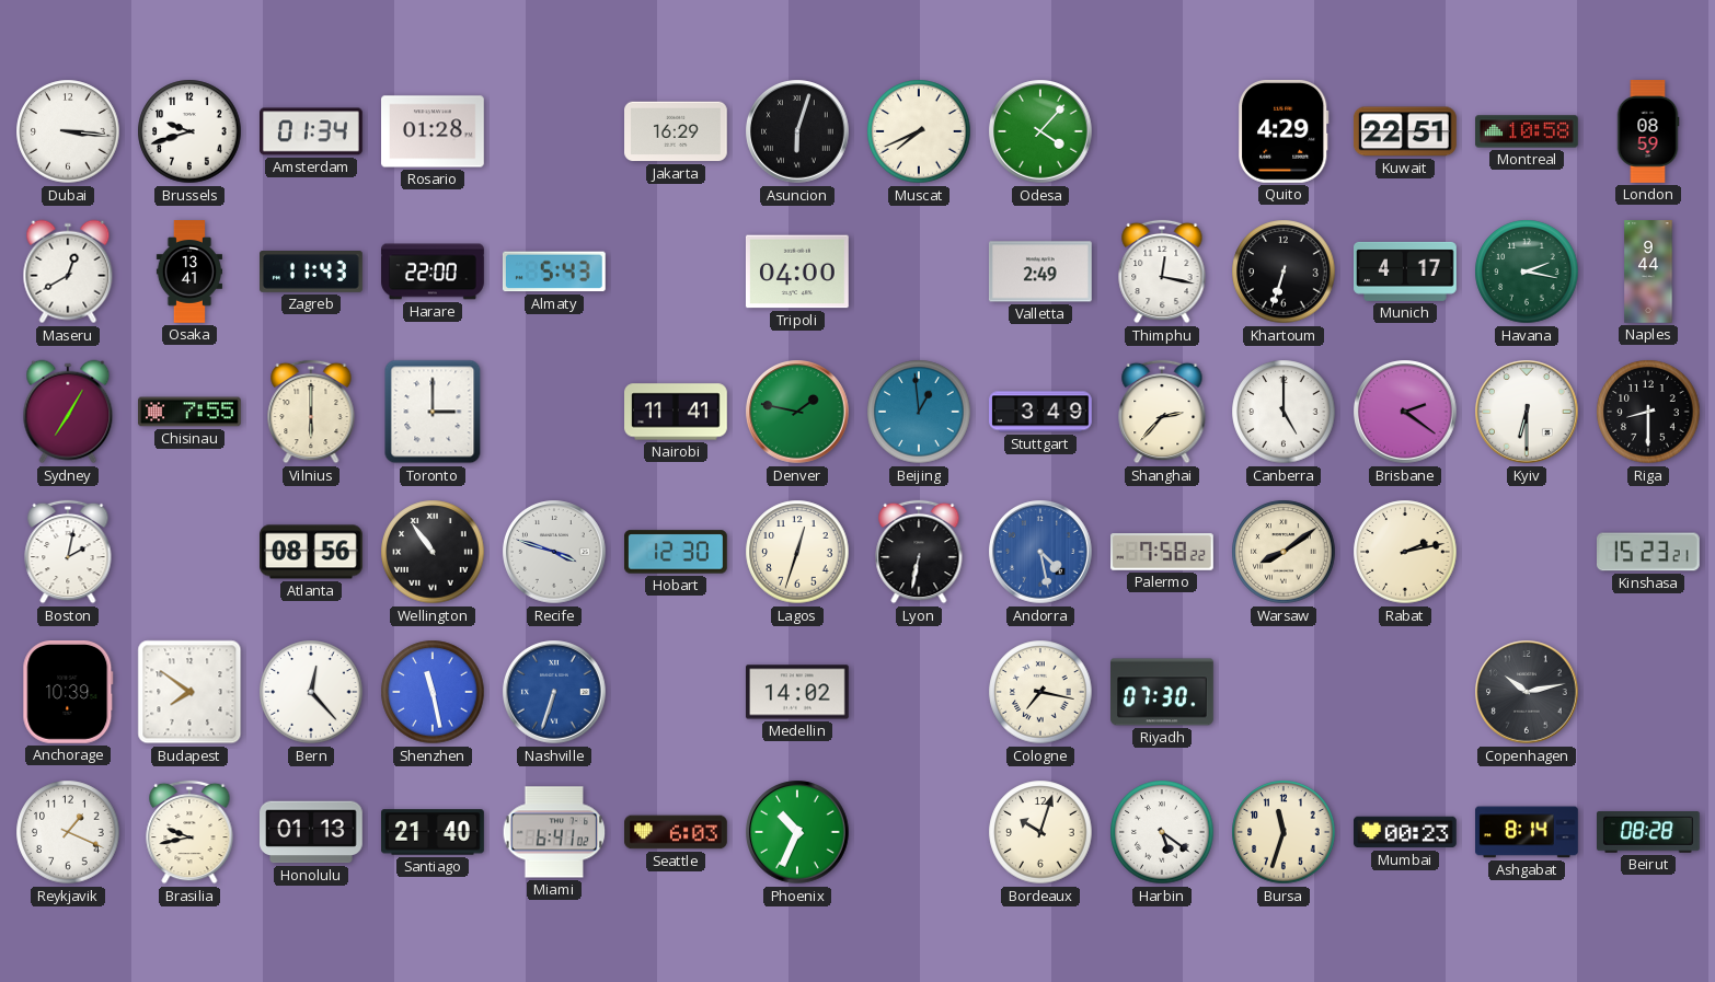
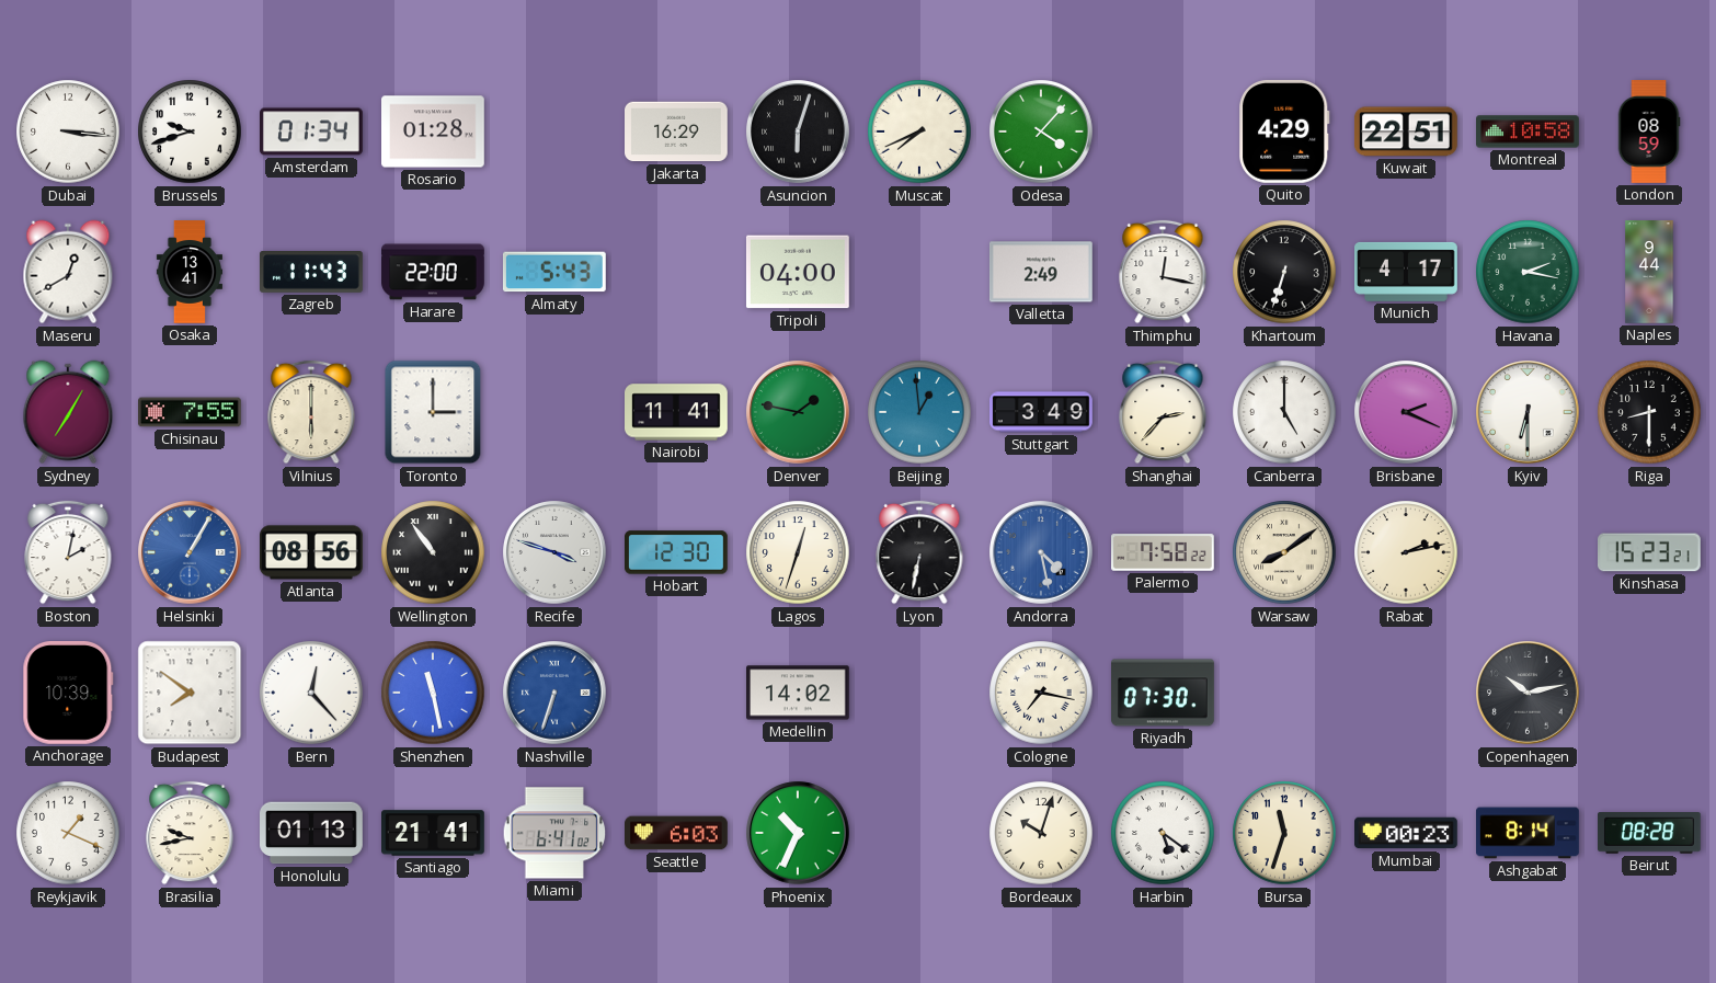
Brisbane: 2:21 -> 2:19 (1406, 412)
Helsinki: none -> 1:05 (190, 552)
Santiago: 21:40 -> 21:41 (434, 833)
